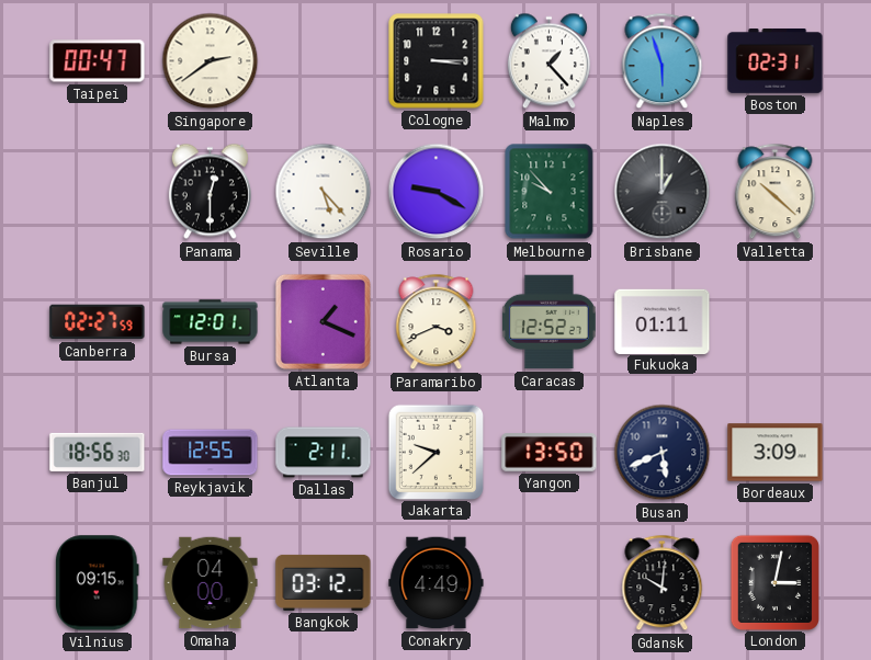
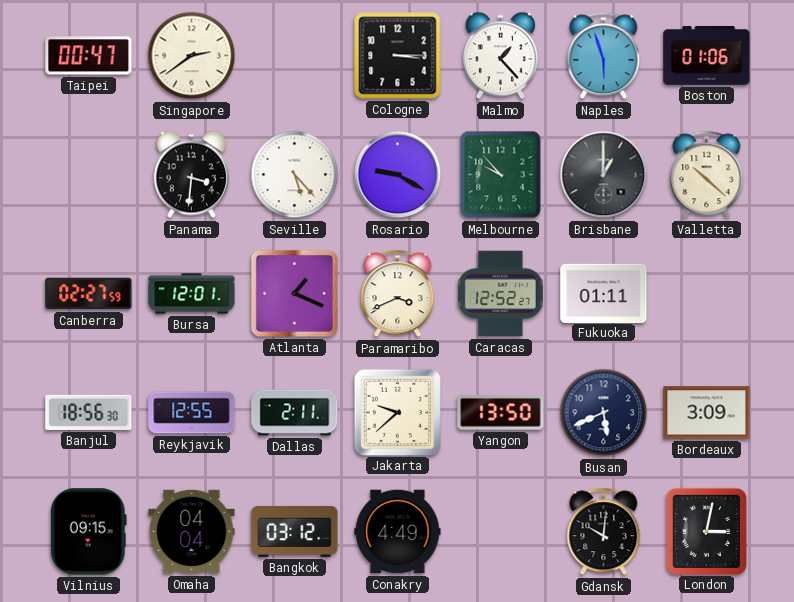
Boston: 02:31 -> 01:06 (707, 56)
Panama: 12:30 -> 3:31 (191, 175)
Omaha: 04:00 -> 04:04 (192, 532)
